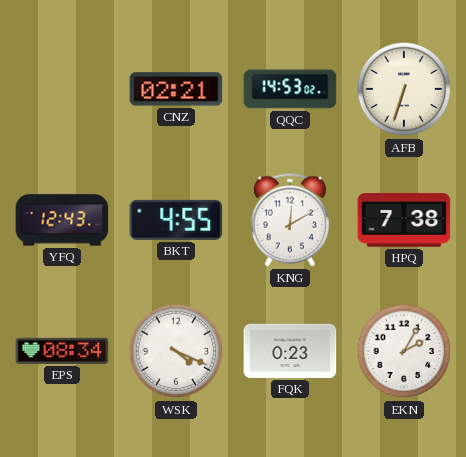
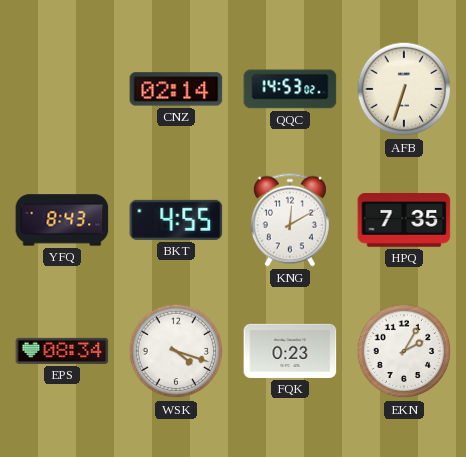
CNZ: 02:21 -> 02:14 (176, 89)
YFQ: 12:43 -> 8:43 (62, 220)
HPQ: 7:38 -> 7:35 (404, 220)
WSK: 4:19 -> 4:18 (176, 351)
